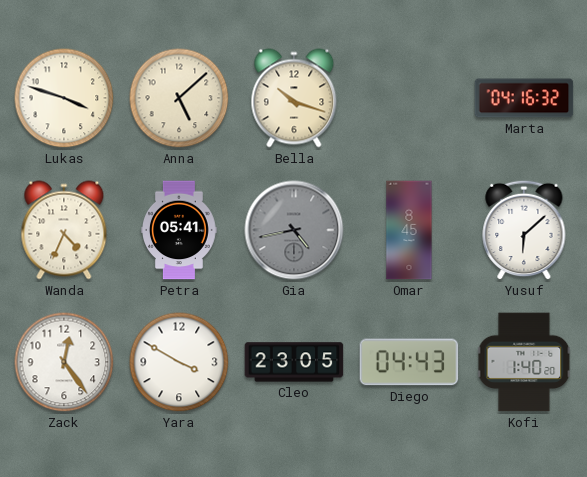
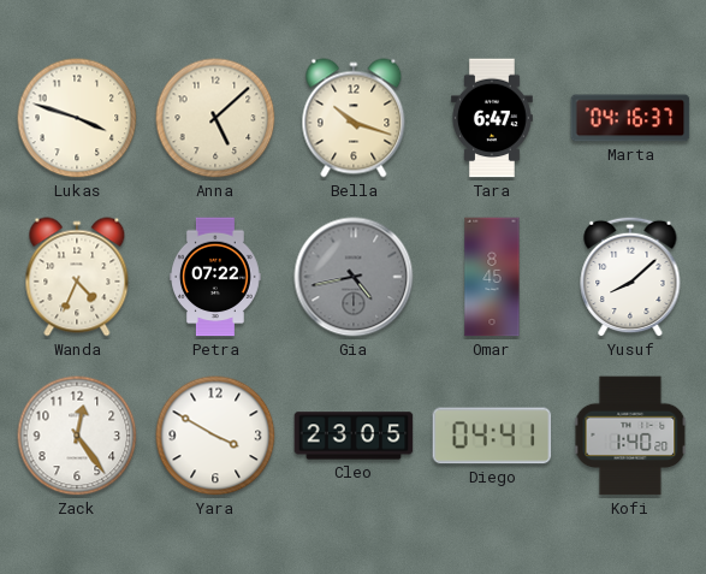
Tara: none -> 6:47 (492, 118)
Marta: 04:16:32 -> 04:16:37 (630, 118)
Petra: 05:41 -> 07:22 (216, 277)
Yusuf: 6:08 -> 8:08 (630, 277)
Diego: 04:43 -> 04:41 (492, 436)
